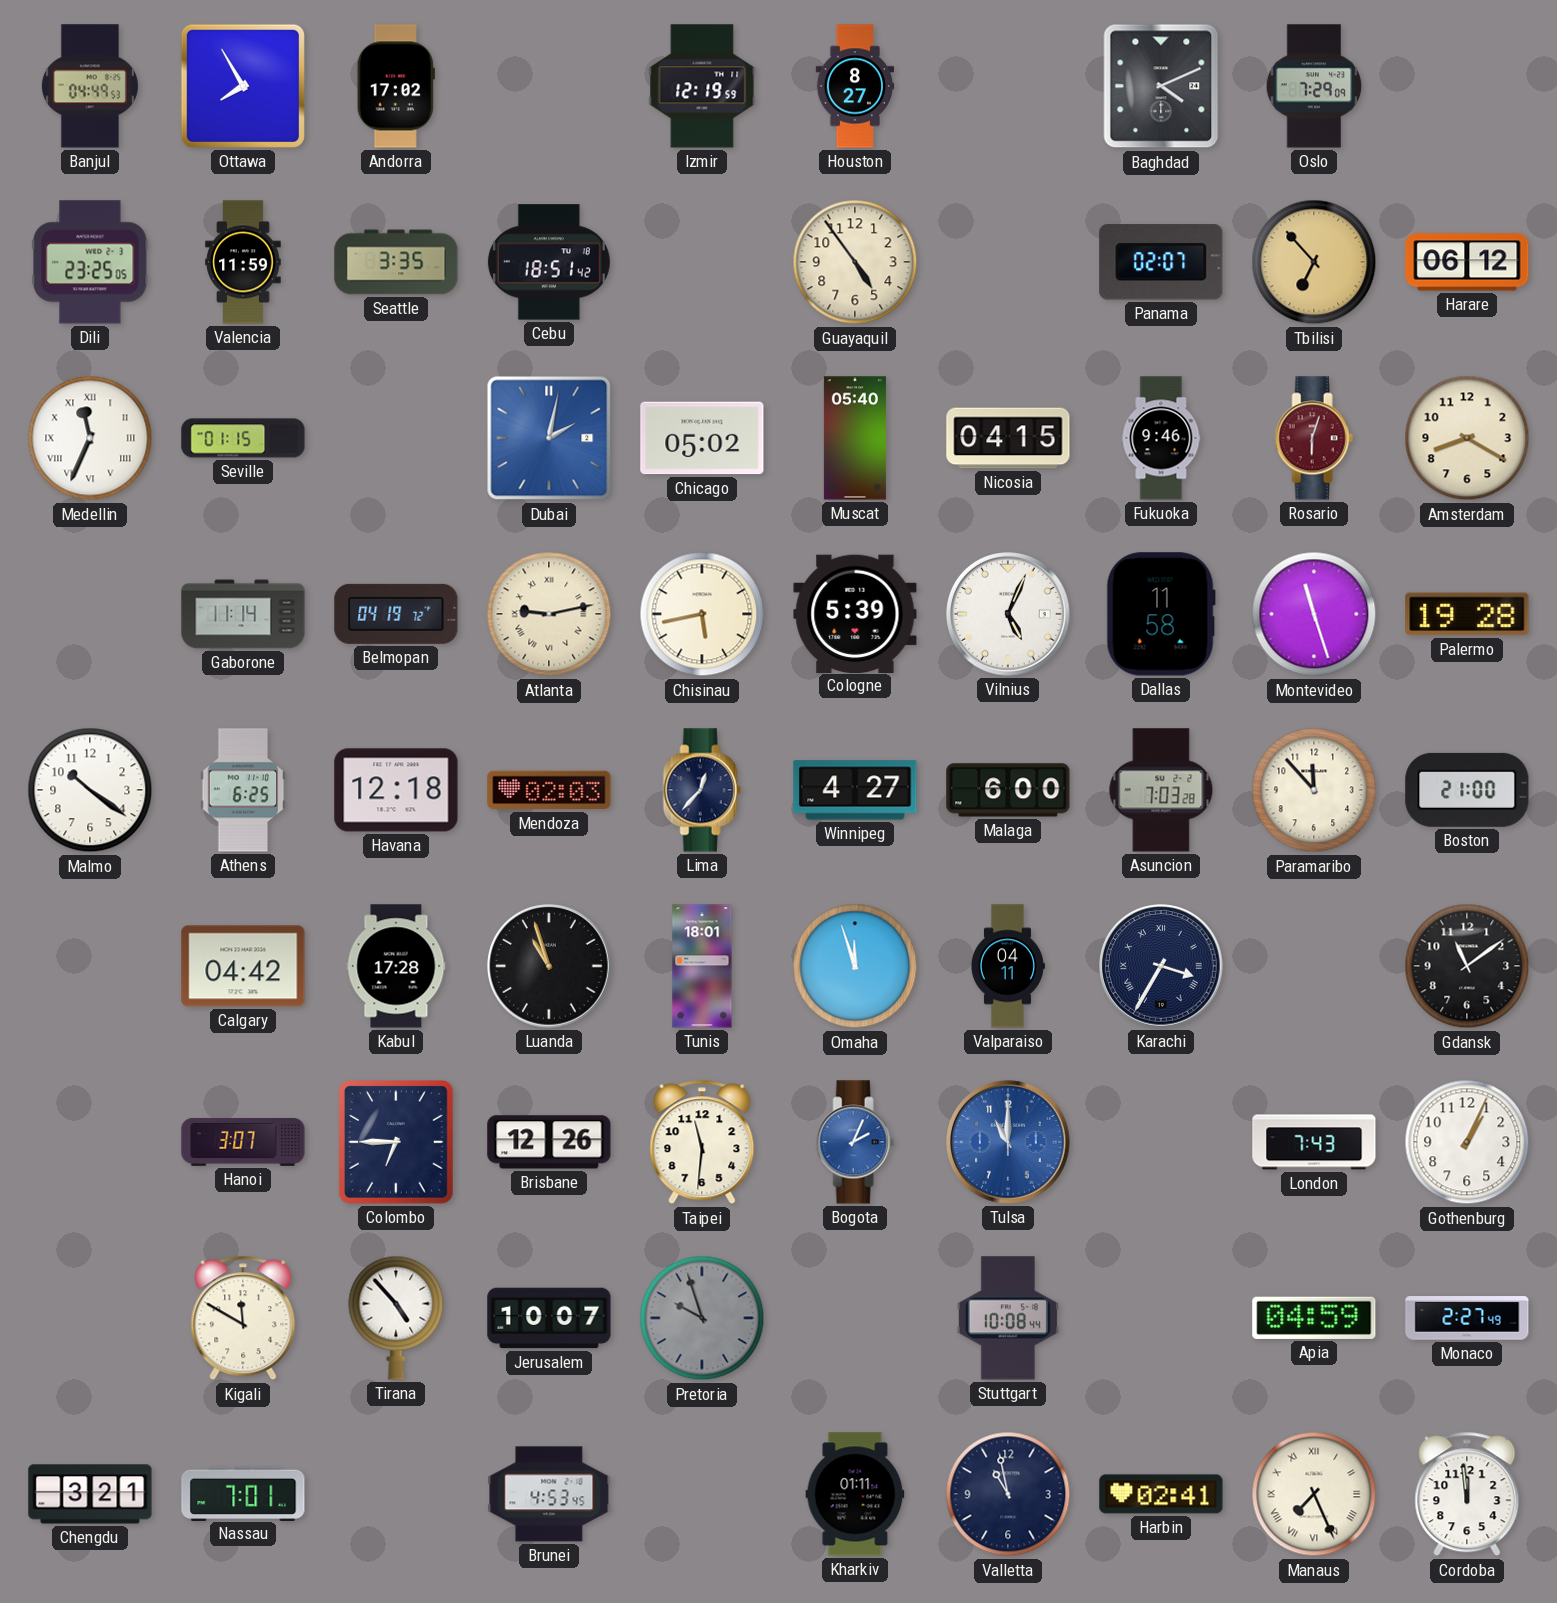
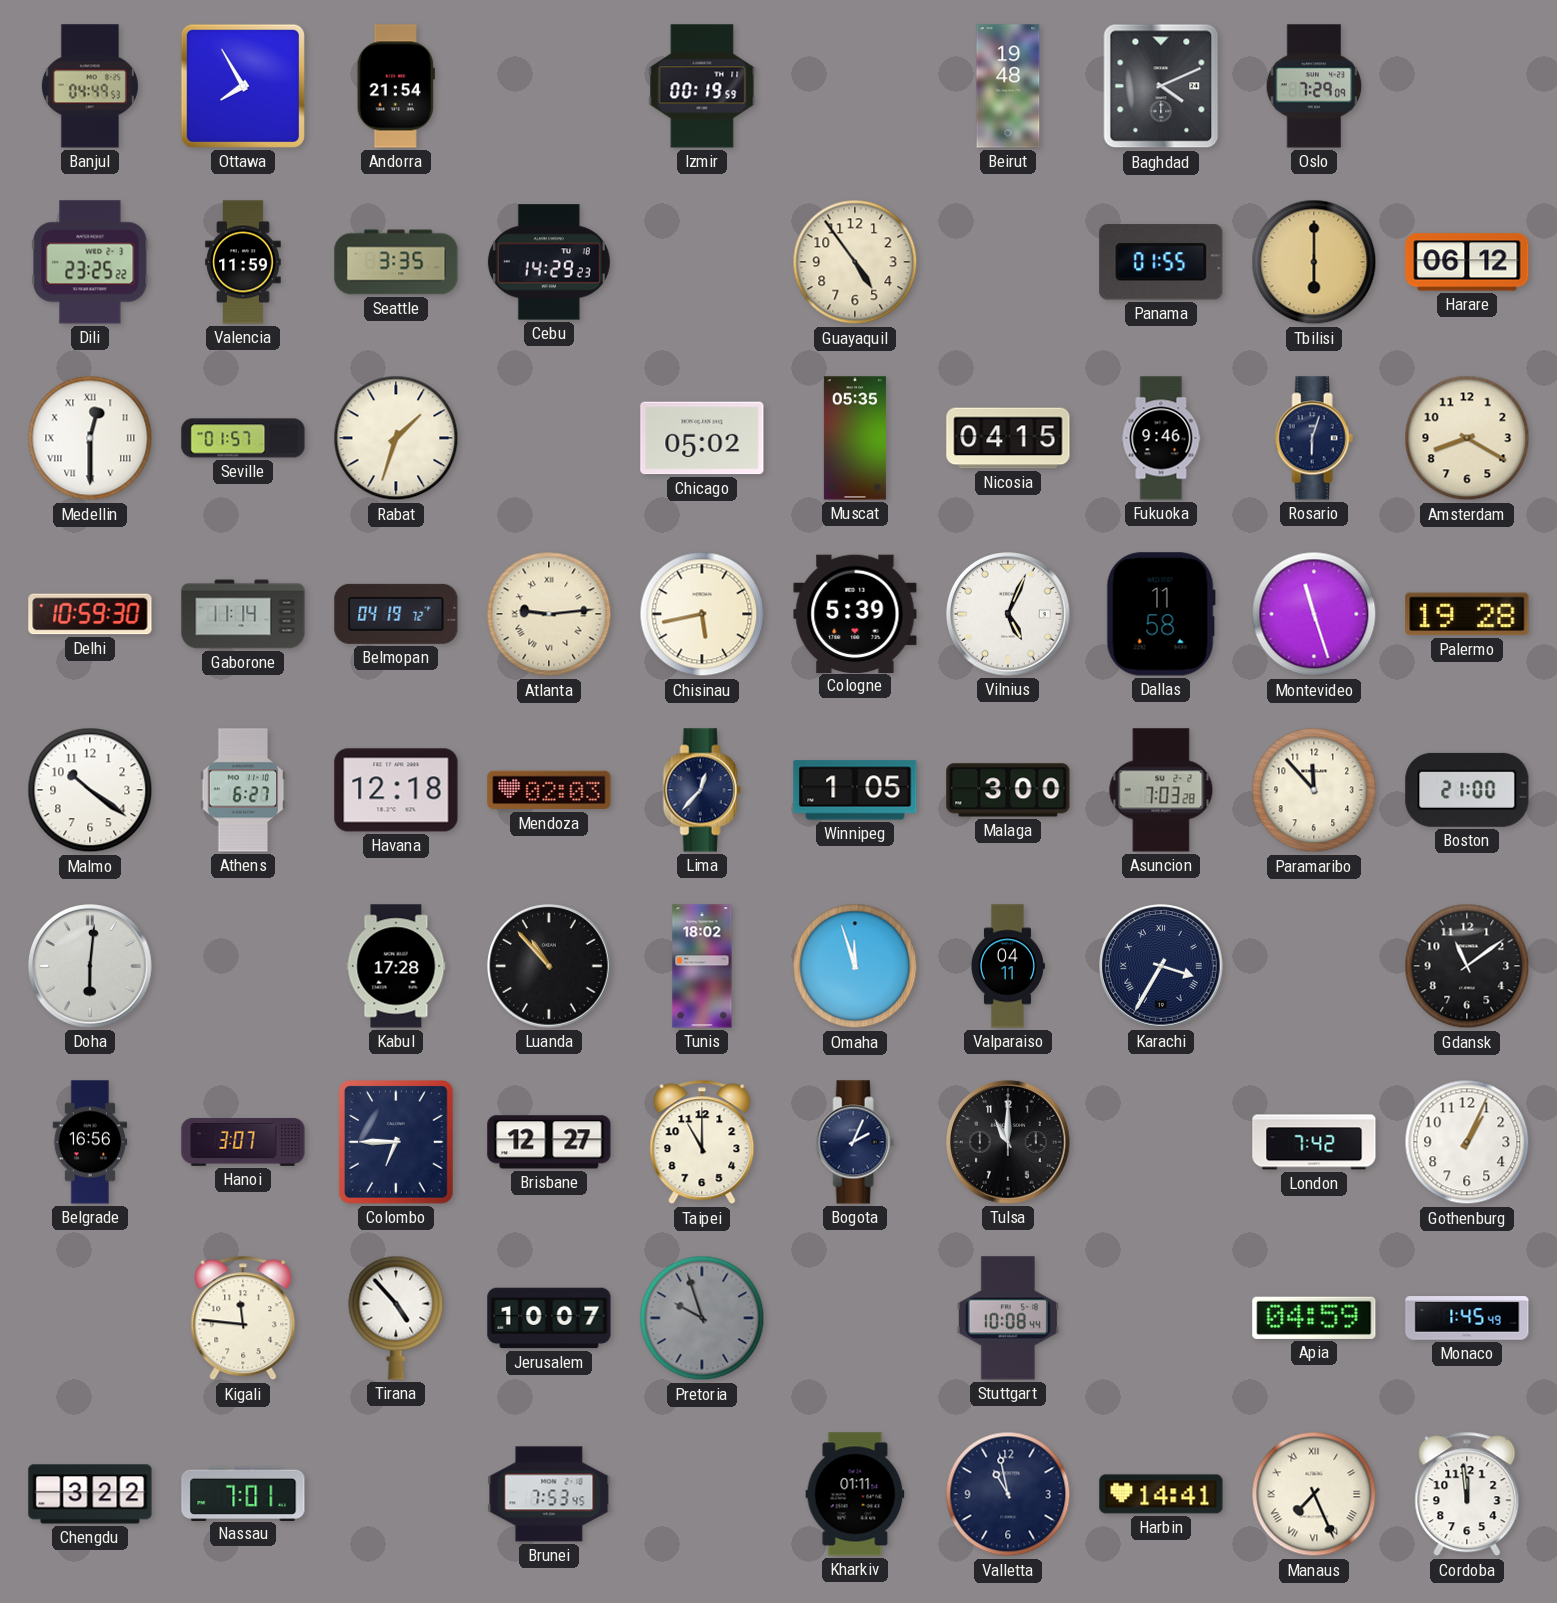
Andorra: 17:02 -> 21:54 (396, 86)
Izmir: 12:19 -> 00:19 (702, 86)
Houston: 8:27 -> none (855, 86)
Beirut: none -> 19:48 (1008, 86)
Dili: 23:25:05 -> 23:25:22 (90, 262)
Cebu: 18:51 -> 14:29 (549, 262)
Panama: 02:07 -> 01:55 (1161, 262)
Tbilisi: 6:53 -> 6:00 (1314, 262)
Medellin: 11:34 -> 12:30 (90, 438)
Seville: 01:15 -> 01:57 (243, 438)
Rabat: none -> 1:33 (396, 438)
Dubai: 2:02 -> none (549, 438)
Muscat: 05:40 -> 05:35 (855, 438)
Rosario dial: burgundy -> navy (1314, 438)
Delhi: none -> 10:59 (90, 614)
Atlanta: 9:13 -> 9:14 (549, 614)
Athens: 6:25 -> 6:27 (243, 790)
Winnipeg: 4:27 -> 1:05 (855, 790)
Malaga: 6:00 -> 3:00 (1008, 790)
Doha: none -> 6:01 (90, 966)
Calgary: 04:42 -> none (243, 966)
Luanda: 10:57 -> 10:53 (549, 966)
Tunis: 18:01 -> 18:02 (702, 966)
Belgrade: none -> 16:56 (90, 1142)
Brisbane: 12:26 -> 12:27 (549, 1142)
Taipei: 11:31 -> 11:00 (702, 1142)
Bogota dial: blue -> navy (855, 1142)
Tulsa dial: blue -> black (1008, 1142)
London: 7:43 -> 7:42 (1314, 1142)
Kigali: 11:50 -> 11:46 (243, 1318)
Monaco: 2:27 -> 1:45 (1467, 1318)
Chengdu: 3:21 -> 3:22 (90, 1494)
Brunei: 4:53 -> 7:53 (549, 1494)
Harbin: 02:41 -> 14:41 (1161, 1494)
